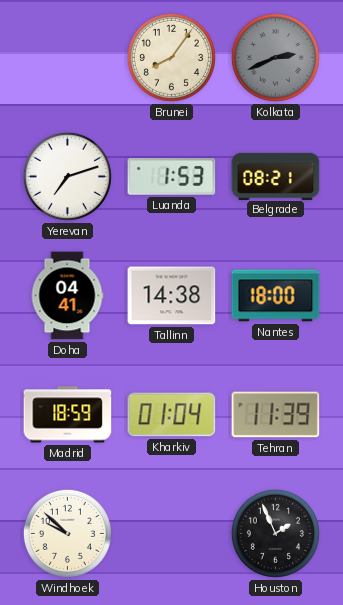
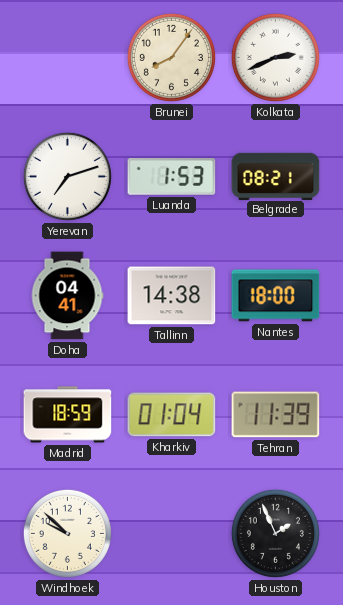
Kolkata dial: grey -> white (275, 57)
